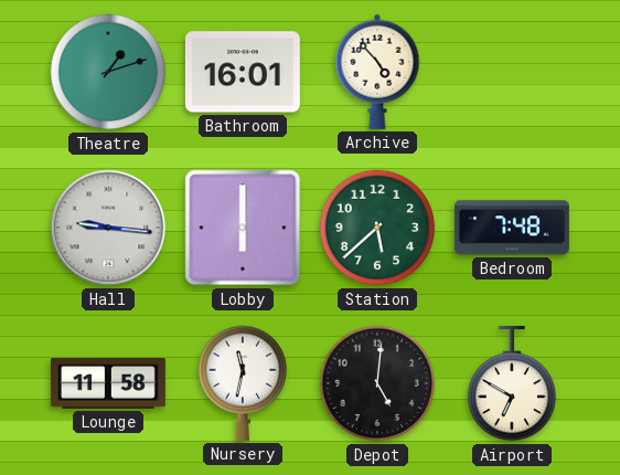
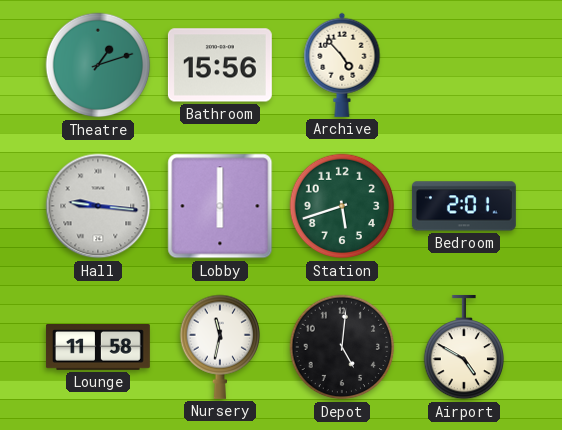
Bathroom: 16:01 -> 15:56 (220, 65)
Station: 5:38 -> 5:42 (342, 206)
Bedroom: 7:48 -> 2:01 (464, 206)
Airport: 6:50 -> 4:50 (464, 347)
